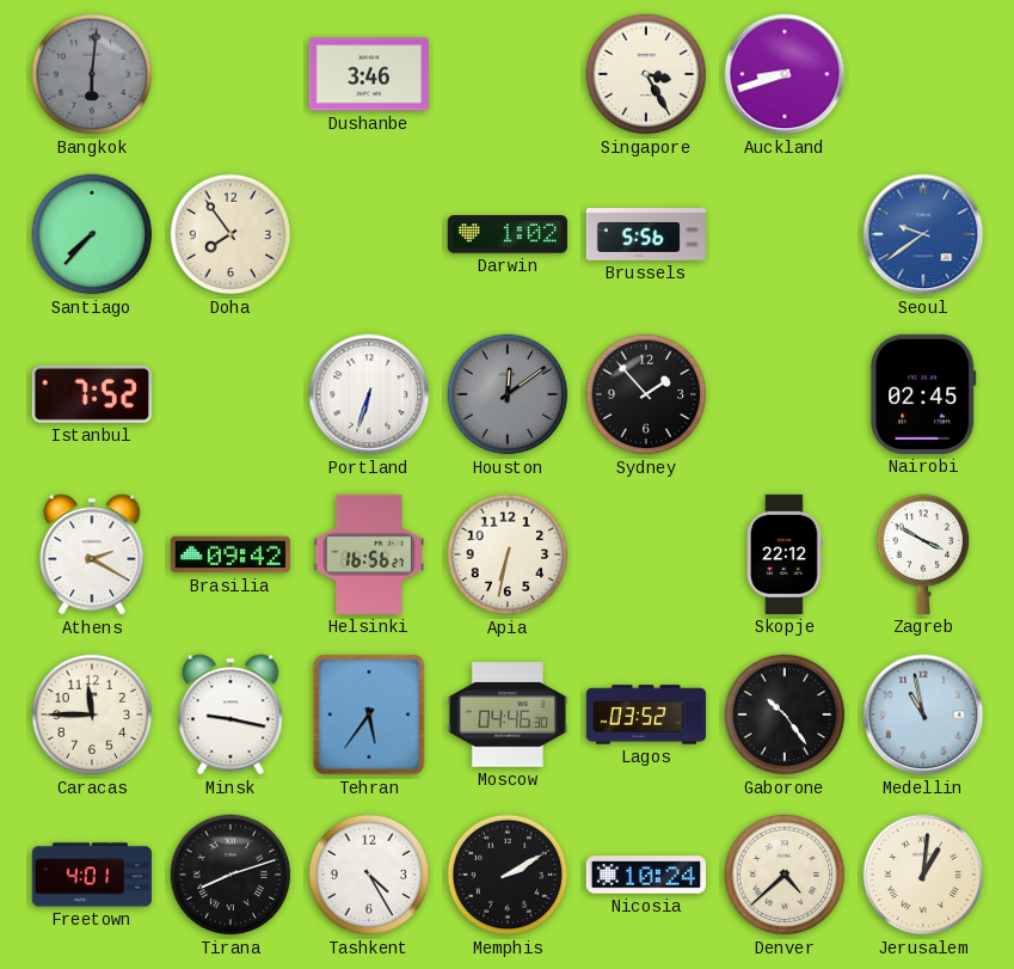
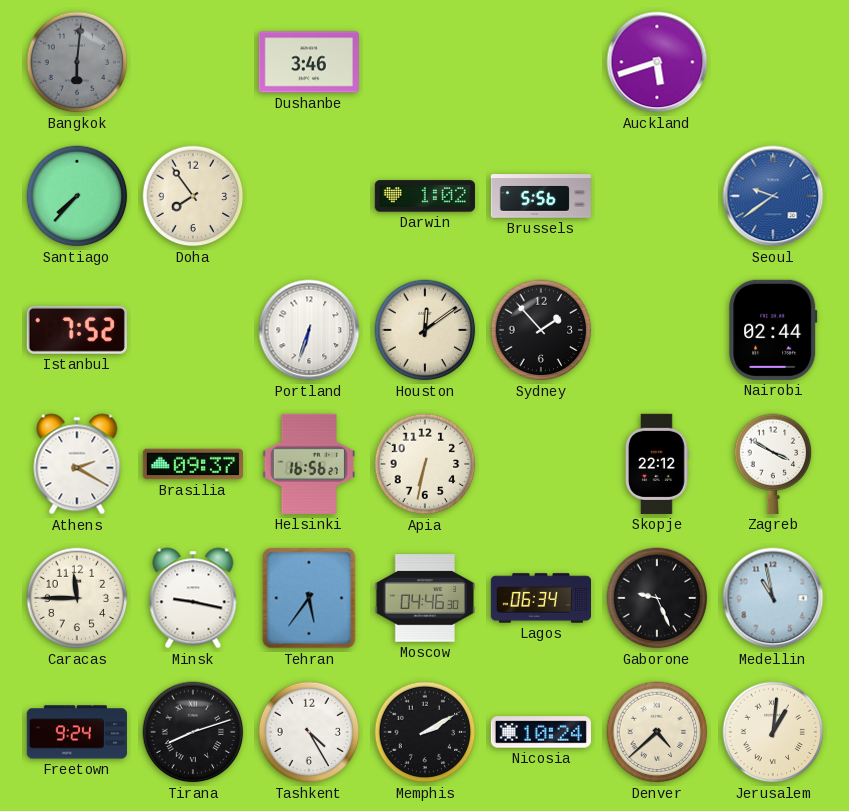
Singapore: 3:25 -> none (646, 74)
Auckland: 8:42 -> 5:42 (657, 62)
Houston dial: grey -> cream (425, 330)
Nairobi: 02:45 -> 02:44 (773, 330)
Brasilia: 09:42 -> 09:37 (193, 464)
Lagos: 03:52 -> 06:34 (540, 598)
Gaborone: 10:24 -> 9:26 (657, 598)
Freetown: 4:01 -> 9:24 (77, 732)
